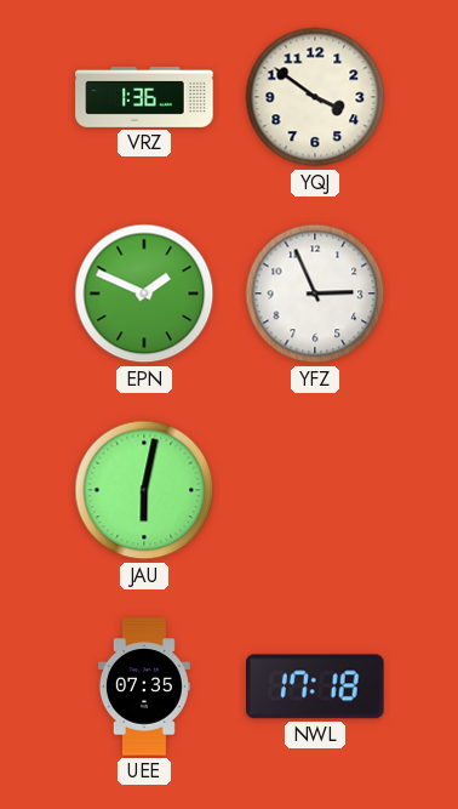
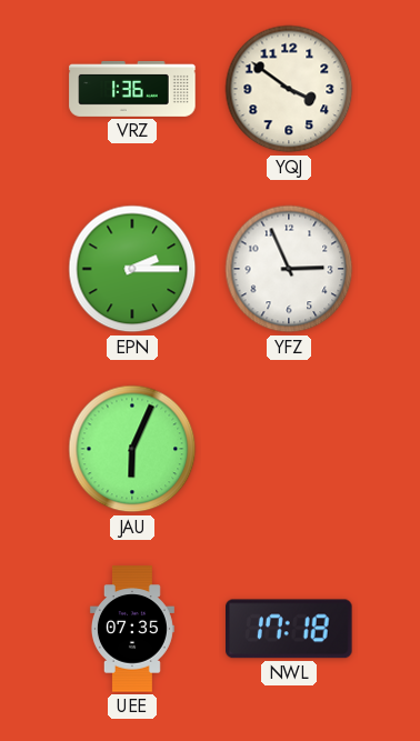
EPN: 1:49 -> 2:15 (132, 269)
JAU: 6:02 -> 6:04 (132, 449)
